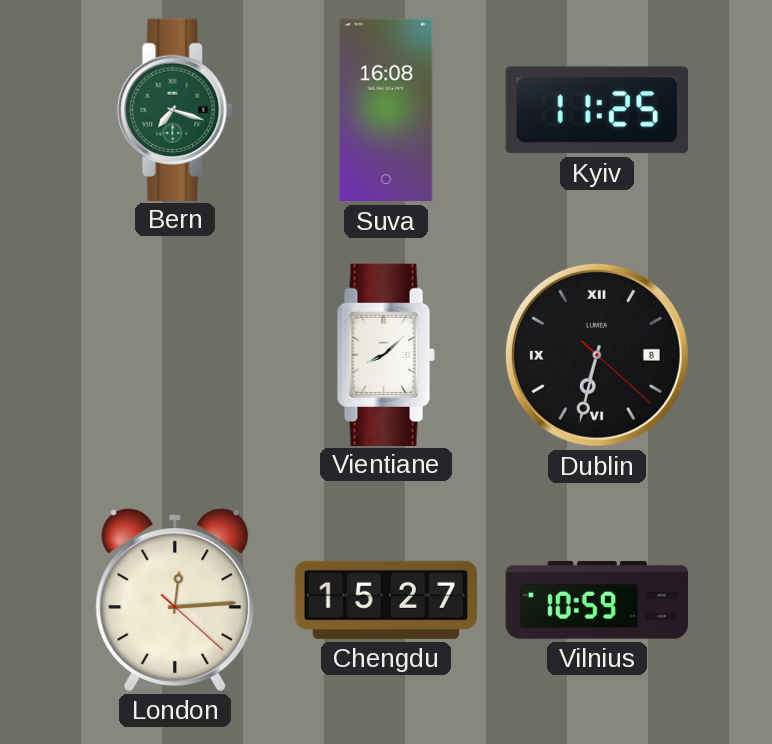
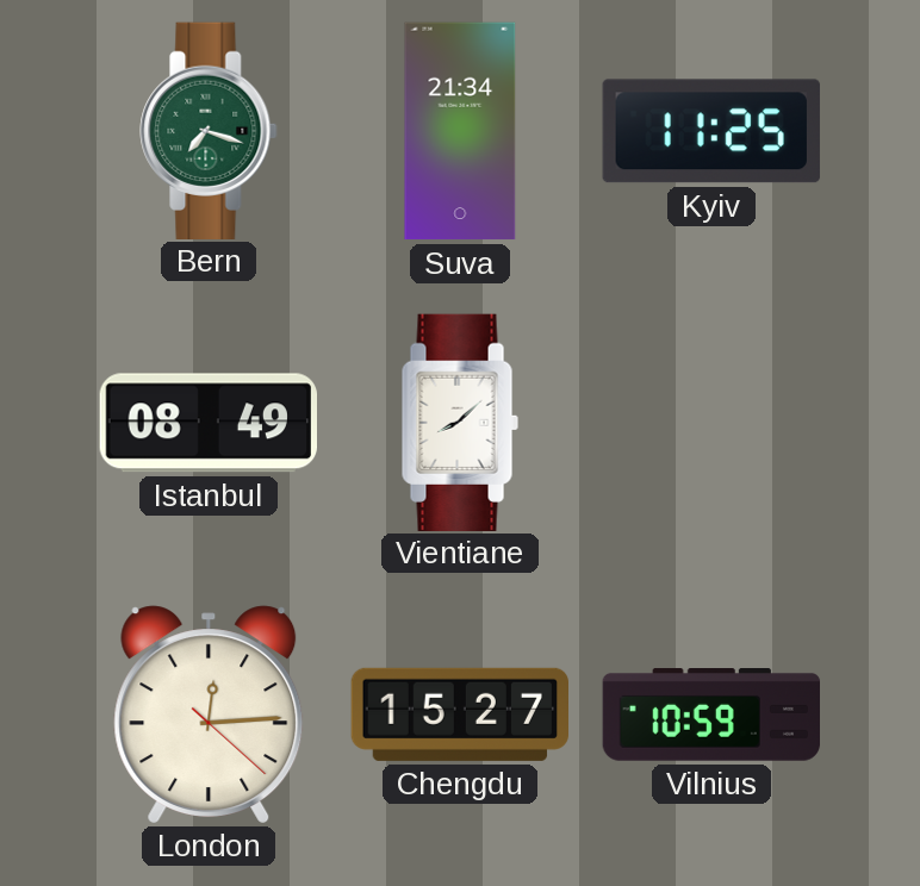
Suva: 16:08 -> 21:34 (460, 131)
Istanbul: none -> 08:49 (207, 423)
Dublin: 6:32 -> none (597, 355)
